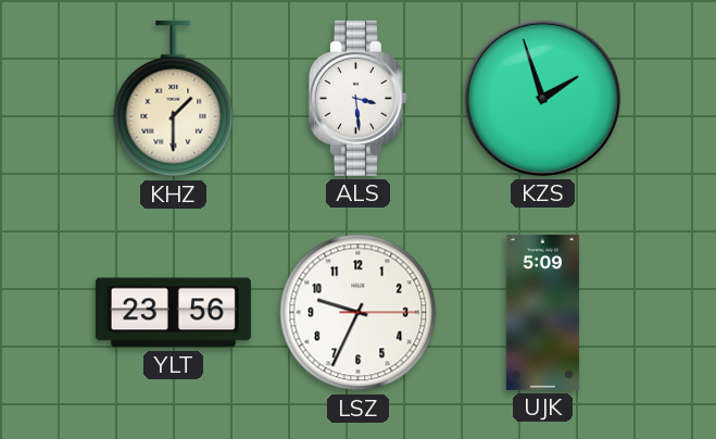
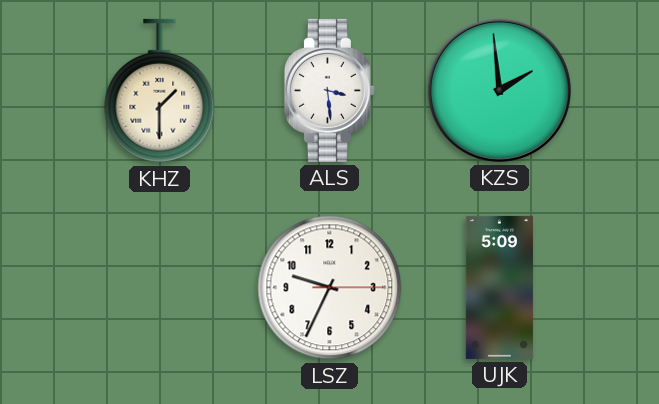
KZS: 1:57 -> 1:59 (499, 90)
YLT: 23:56 -> none (173, 313)
